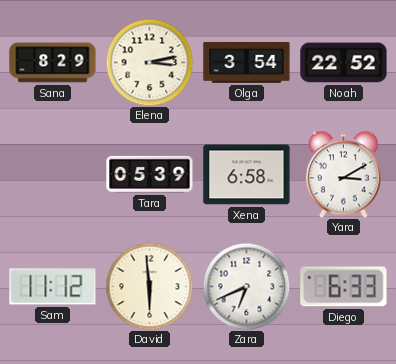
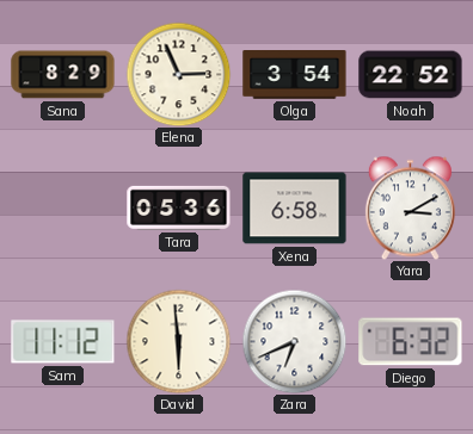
Elena: 3:13 -> 2:56 (178, 74)
Tara: 05:39 -> 05:36 (179, 207)
Diego: 6:33 -> 6:32 (411, 342)
